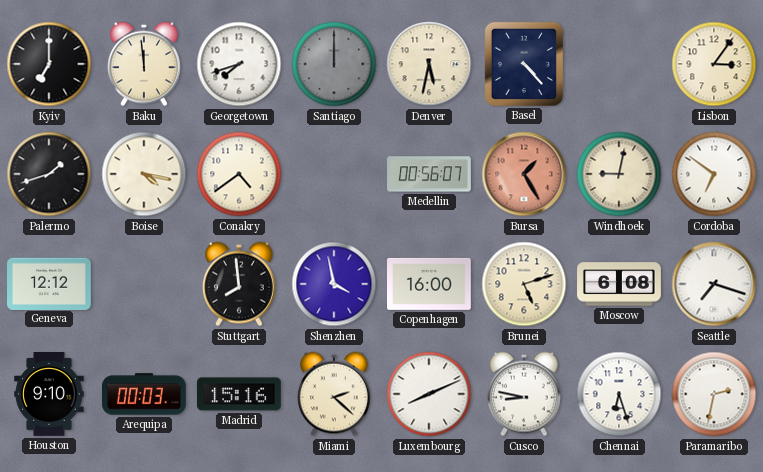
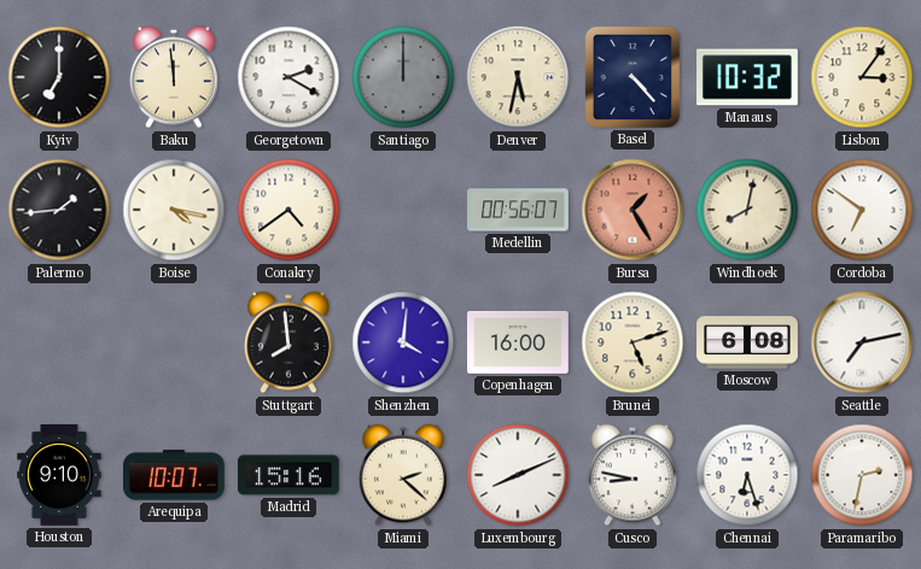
Georgetown: 7:42 -> 2:20 (288, 77)
Manaus: none -> 10:32 (748, 77)
Palermo: 1:42 -> 1:44 (59, 210)
Windhoek: 9:02 -> 8:02 (747, 210)
Geneva: 12:12 -> none (50, 283)
Shenzhen: 3:58 -> 4:01 (403, 342)
Seattle: 7:18 -> 7:13 (862, 342)
Arequipa: 00:03 -> 10:07 (175, 475)
